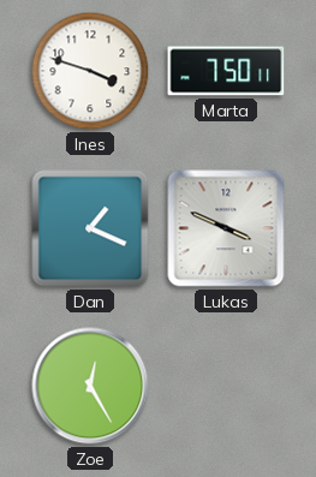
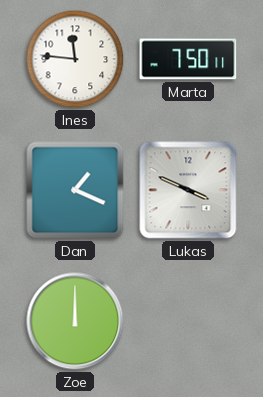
Ines: 3:48 -> 11:46 (75, 59)
Zoe: 12:25 -> 12:00 (75, 321)
